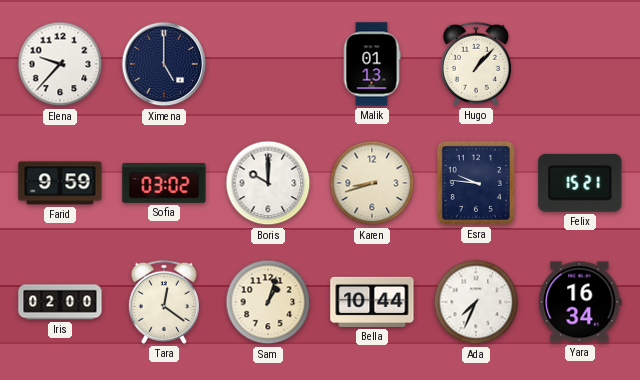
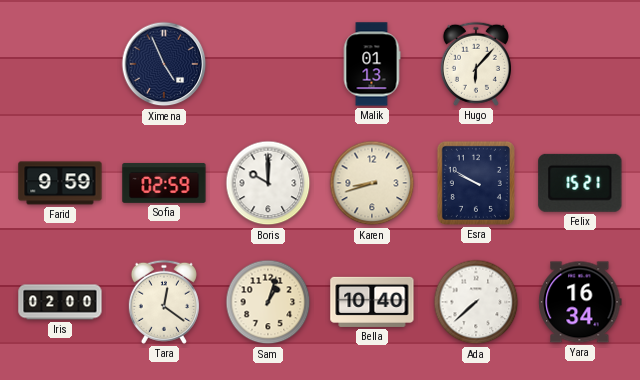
Elena: 9:37 -> none (60, 64)
Ximena: 5:00 -> 4:56 (164, 64)
Hugo: 1:07 -> 6:07 (476, 64)
Sofia: 03:02 -> 02:59 (164, 183)
Esra: 9:46 -> 9:50 (476, 183)
Bella: 10:44 -> 10:40 (372, 302)
Ada: 7:34 -> 7:38 (476, 302)
